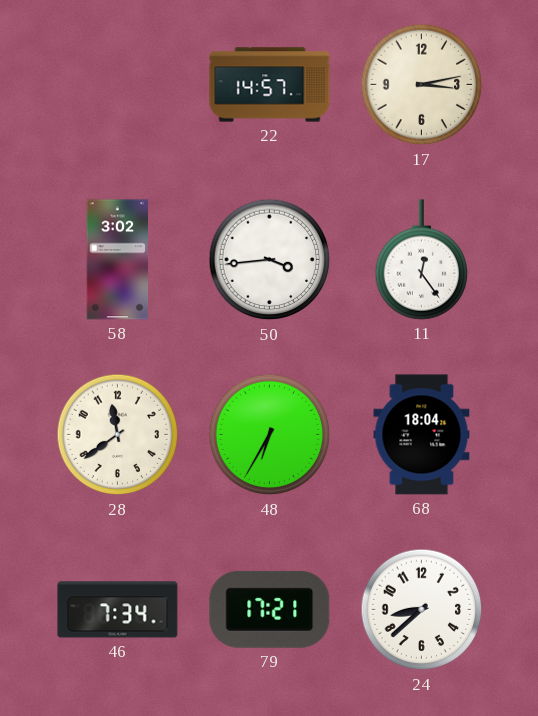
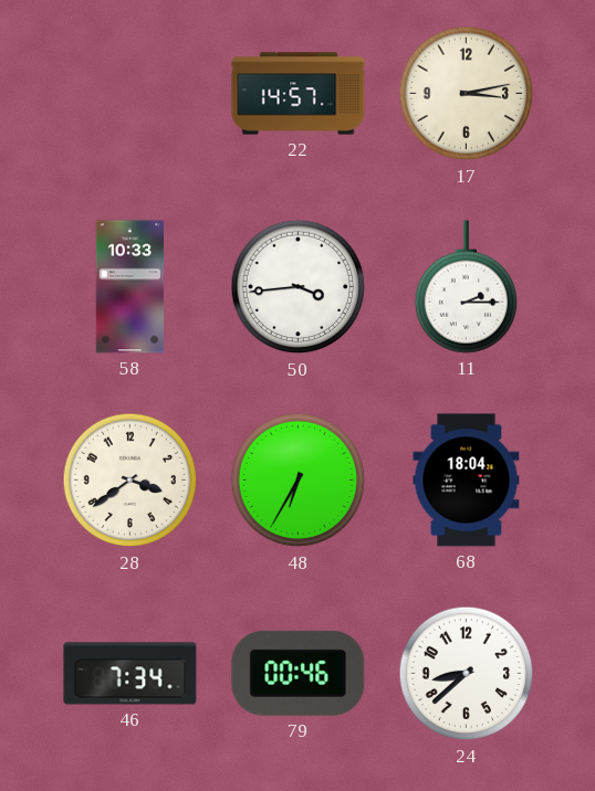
58: 3:02 -> 10:33 (131, 287)
11: 12:24 -> 2:15 (467, 287)
28: 11:39 -> 3:39 (131, 481)
79: 17:21 -> 00:46 (299, 673)
